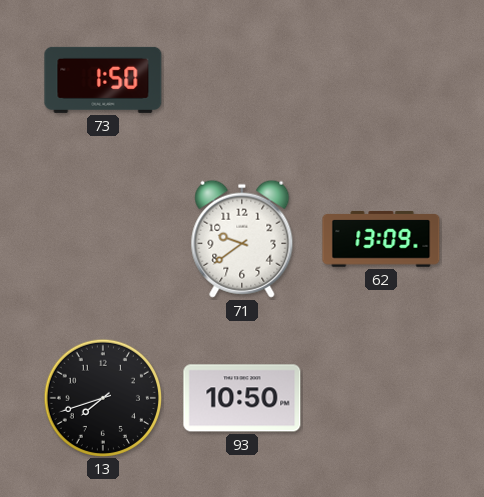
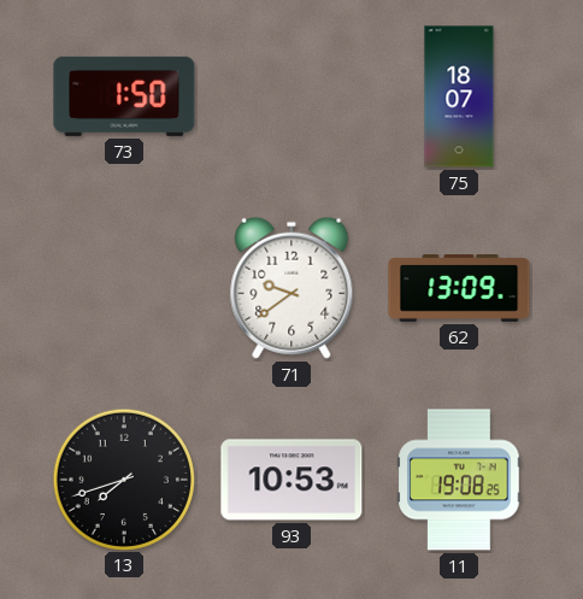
75: none -> 18:07 (459, 96)
93: 10:50 -> 10:53 (291, 480)
11: none -> 19:08 (459, 480)
